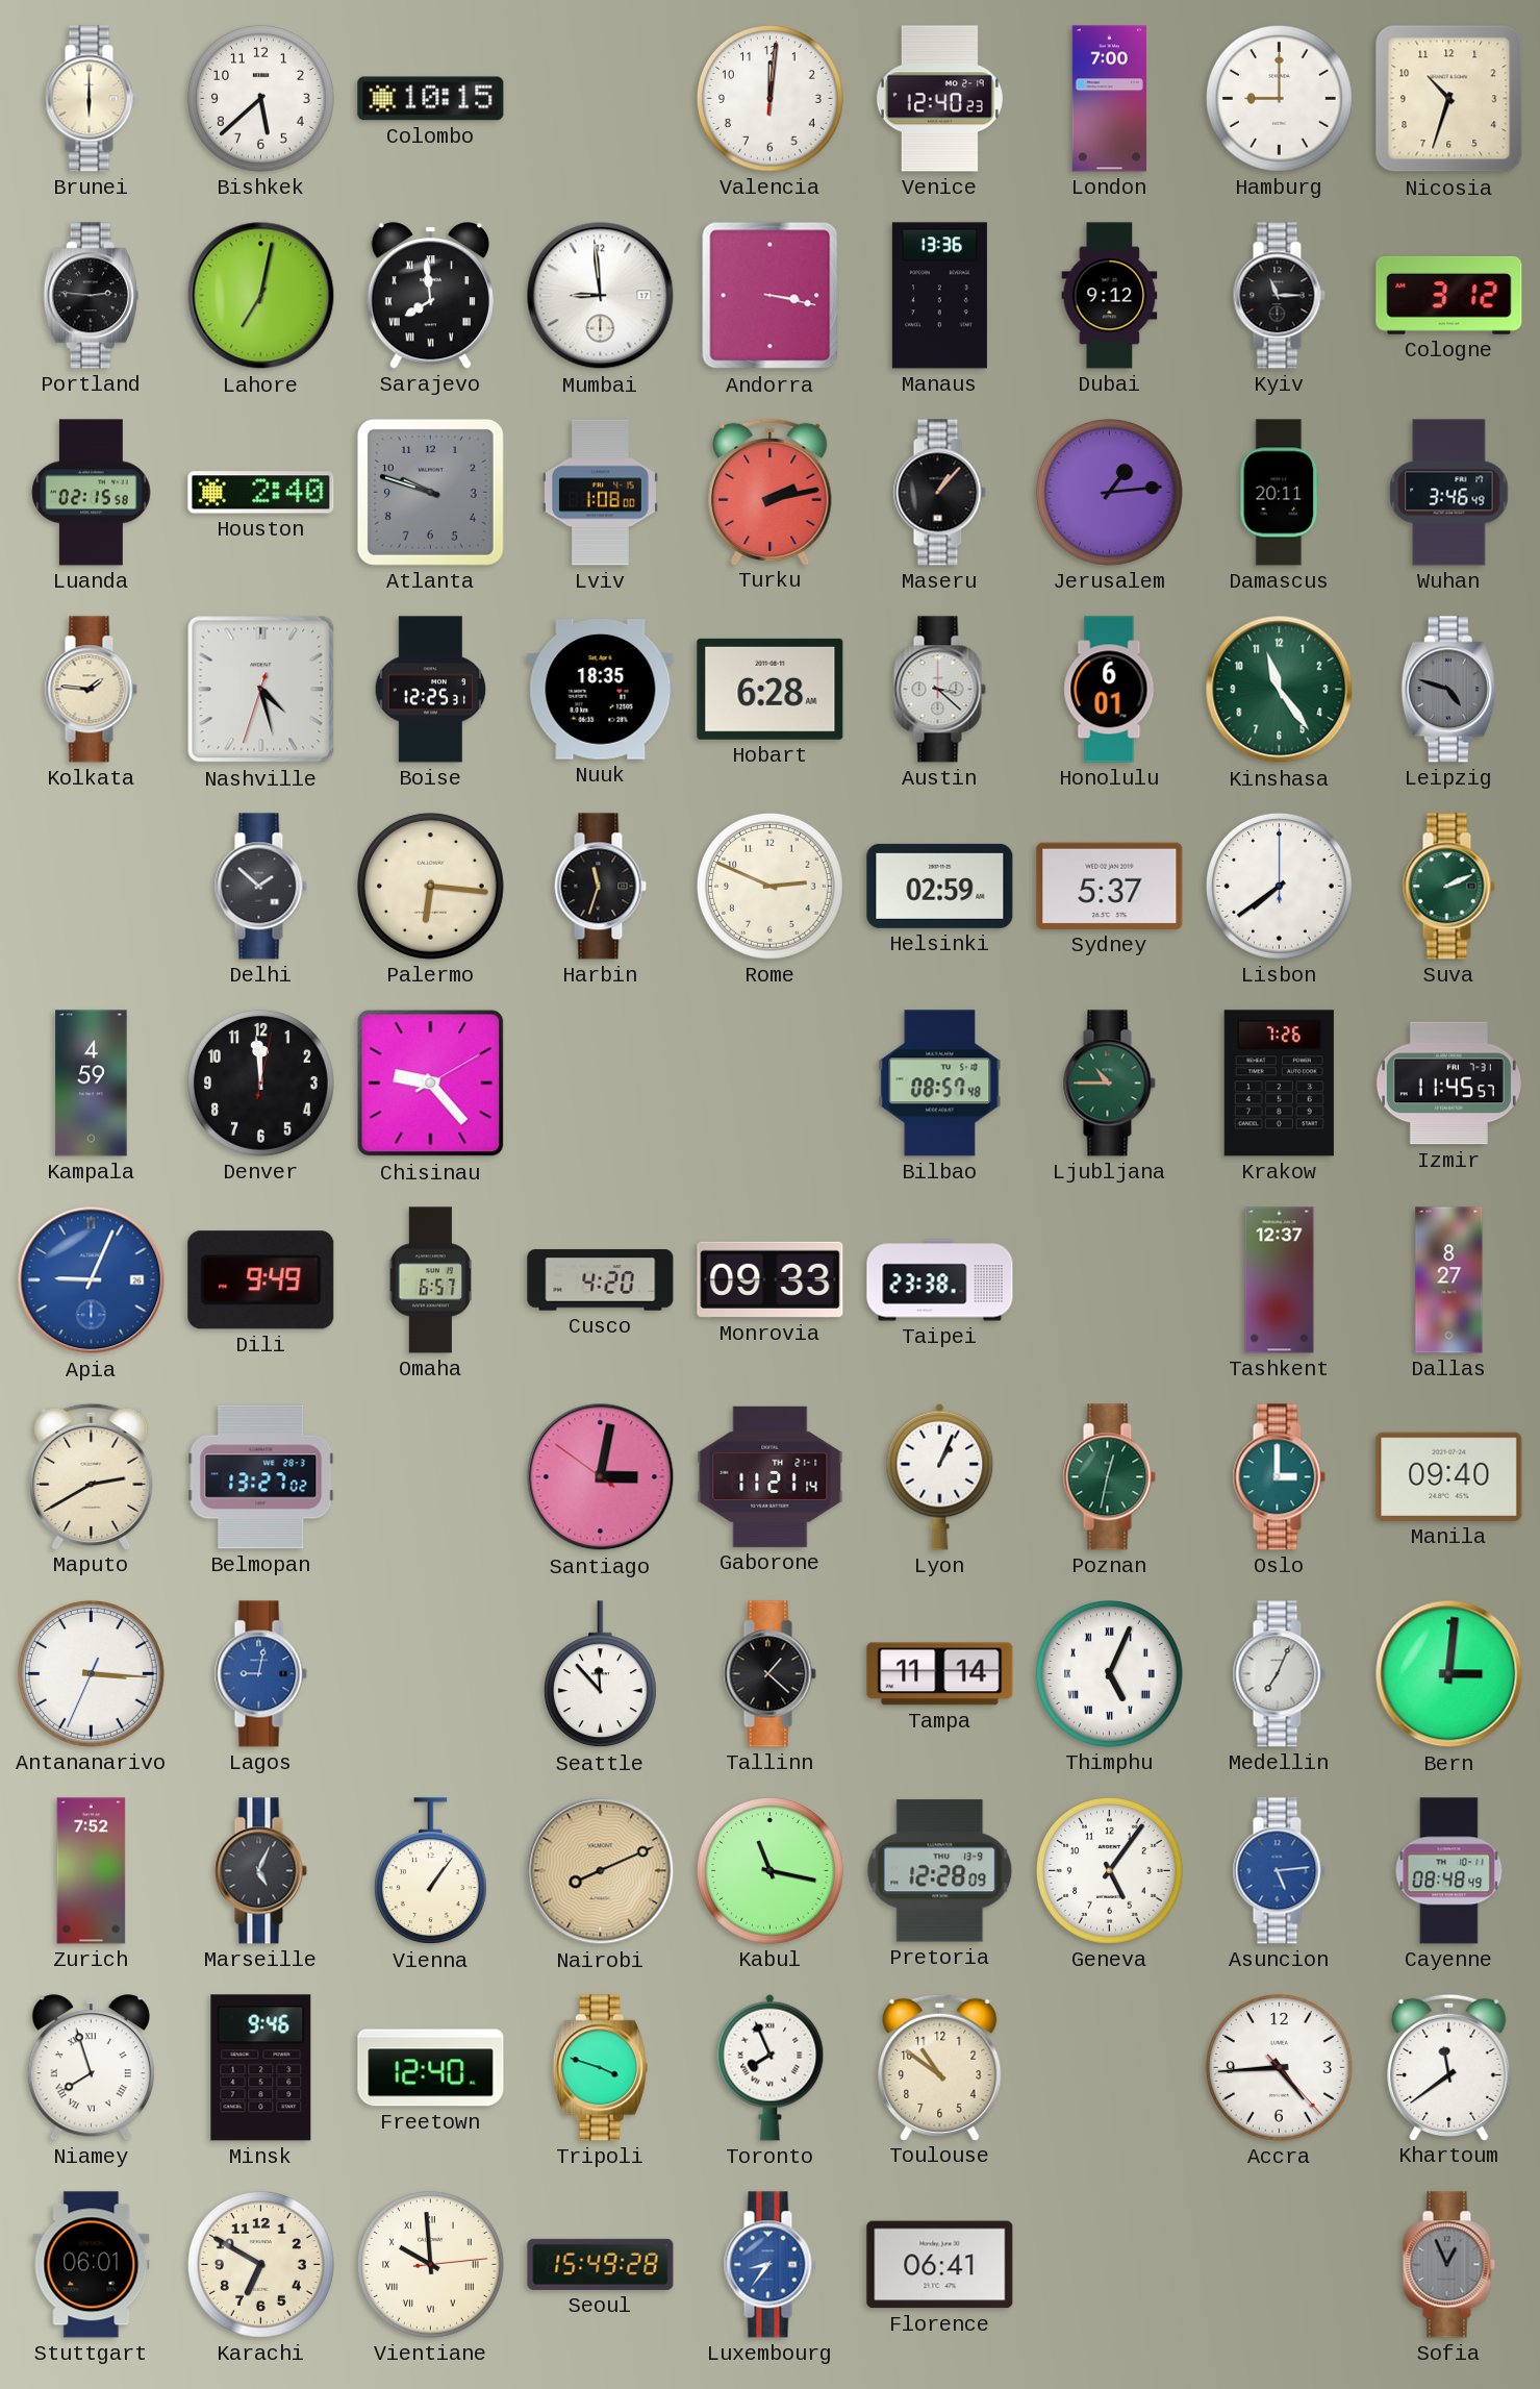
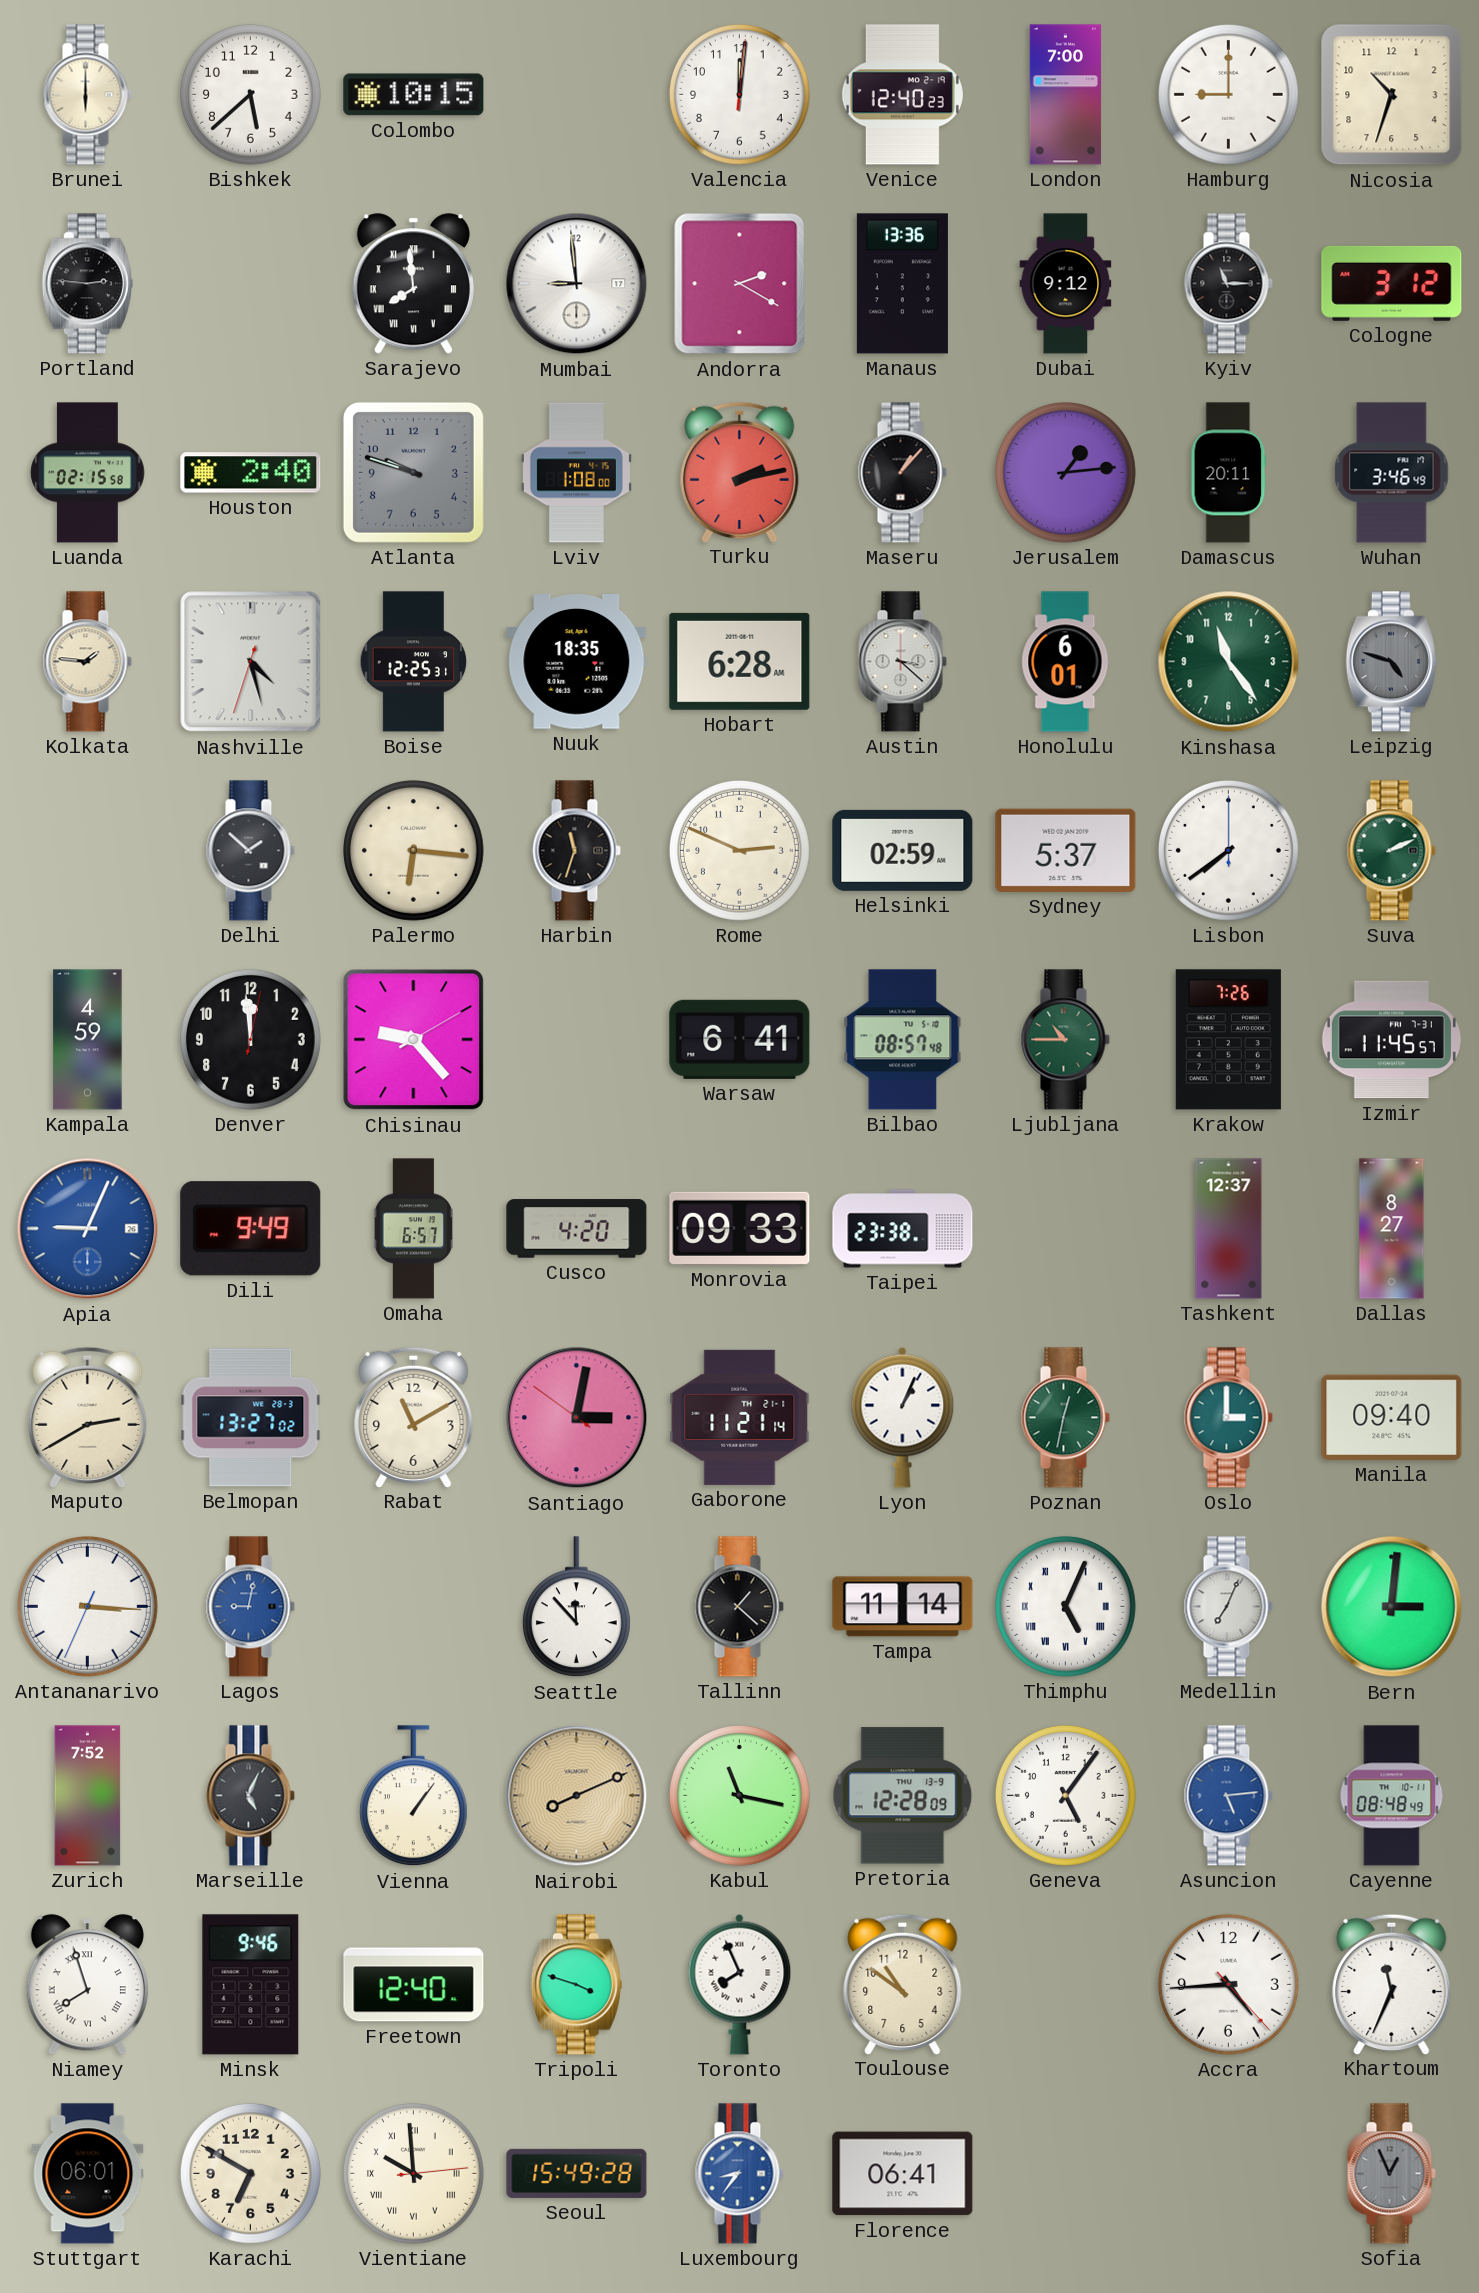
Lahore: 7:02 -> none (261, 296)
Andorra: 3:17 -> 2:20 (740, 284)
Warsaw: none -> 6:41 (740, 1039)
Rabat: none -> 11:10 (414, 1417)
Khartoum: 11:39 -> 11:34 (1392, 1984)
